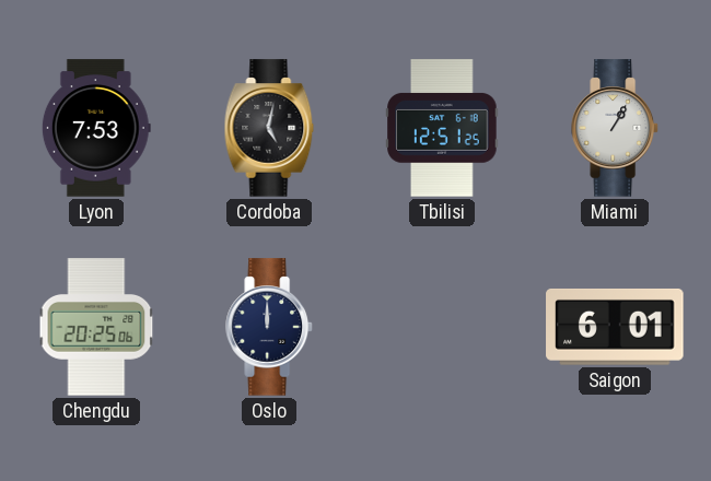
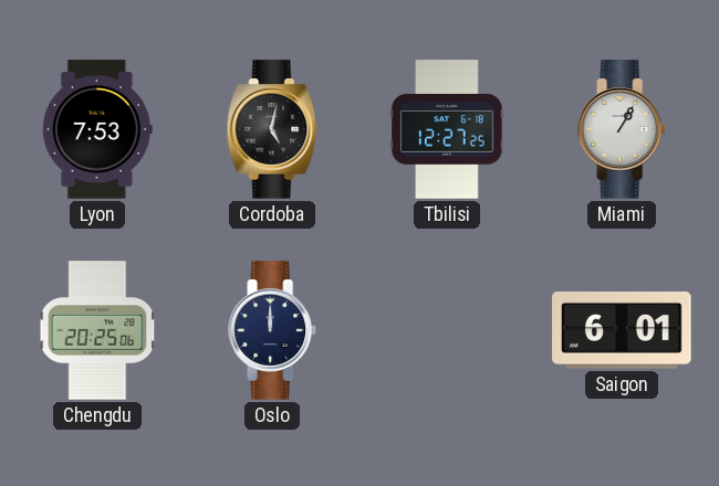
Tbilisi: 12:51 -> 12:27 (447, 129)
